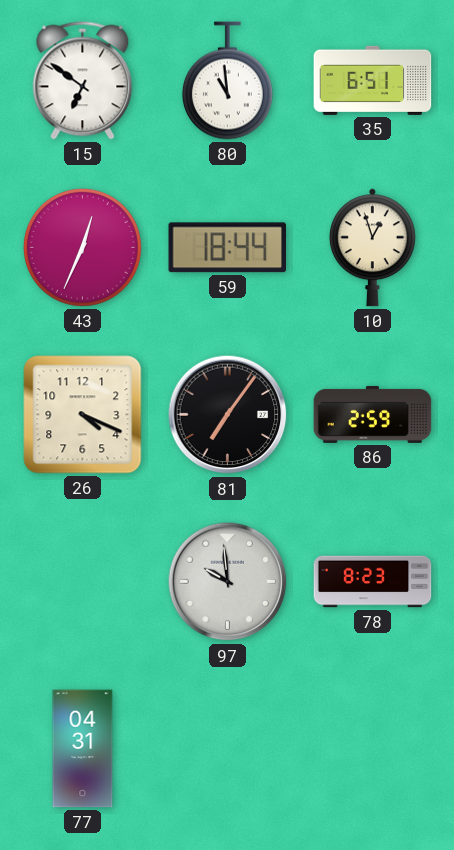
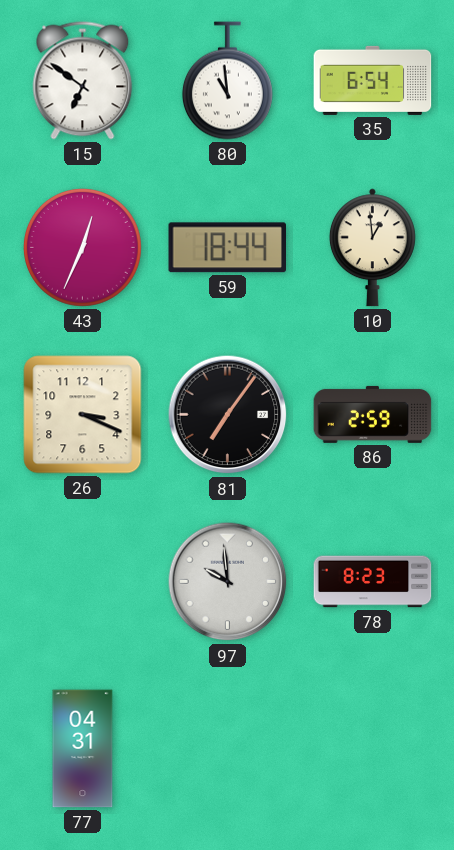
35: 6:51 -> 6:54 (373, 80)
10: 12:57 -> 12:59 (372, 248)
26: 4:19 -> 3:19 (83, 415)
